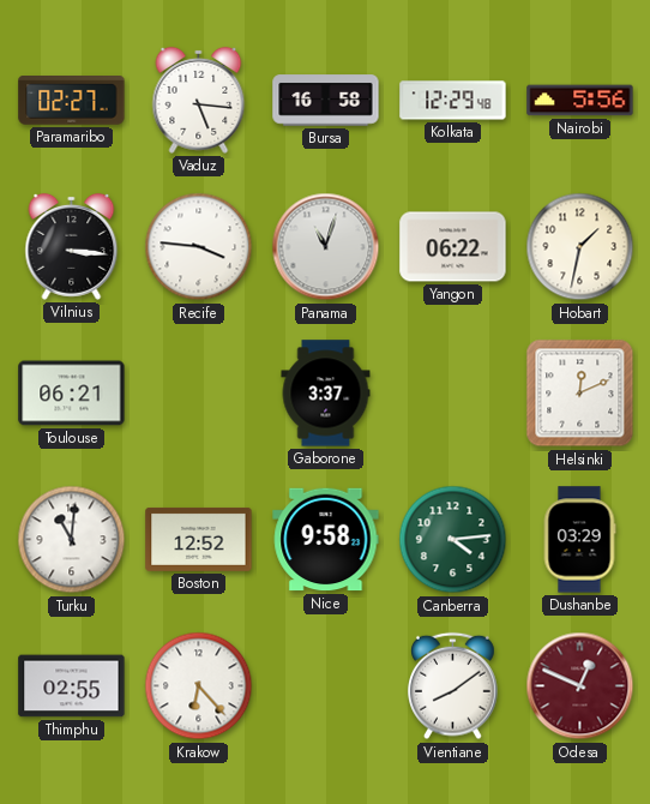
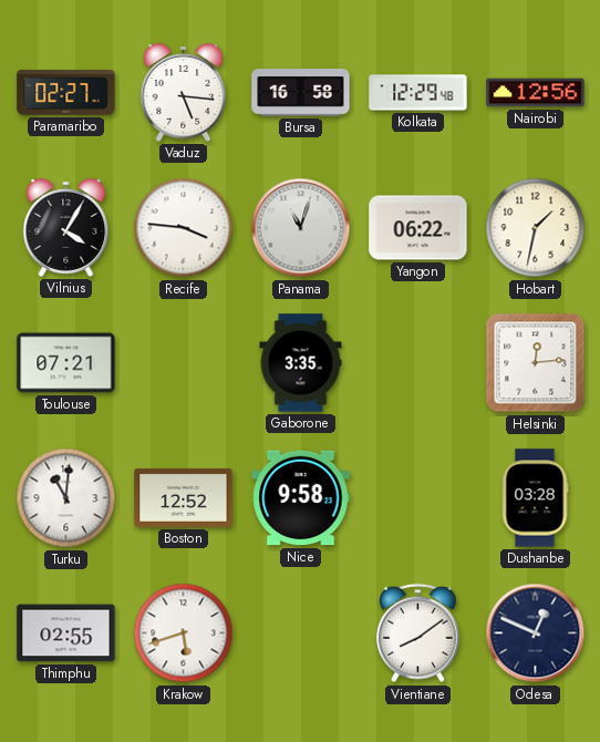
Nairobi: 5:56 -> 12:56 (536, 93)
Vilnius: 3:16 -> 4:05 (66, 227)
Toulouse: 06:21 -> 07:21 (66, 363)
Gaborone: 3:37 -> 3:35 (301, 363)
Helsinki: 12:11 -> 12:14 (536, 363)
Canberra: 4:14 -> none (453, 540)
Dushanbe: 03:29 -> 03:28 (535, 498)
Krakow: 6:23 -> 5:42 (184, 633)
Odesa dial: burgundy -> navy (536, 633)
